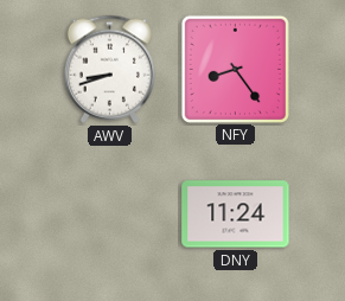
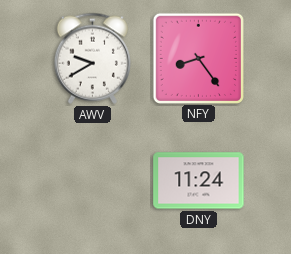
AWV: 8:42 -> 9:40 (92, 58)
